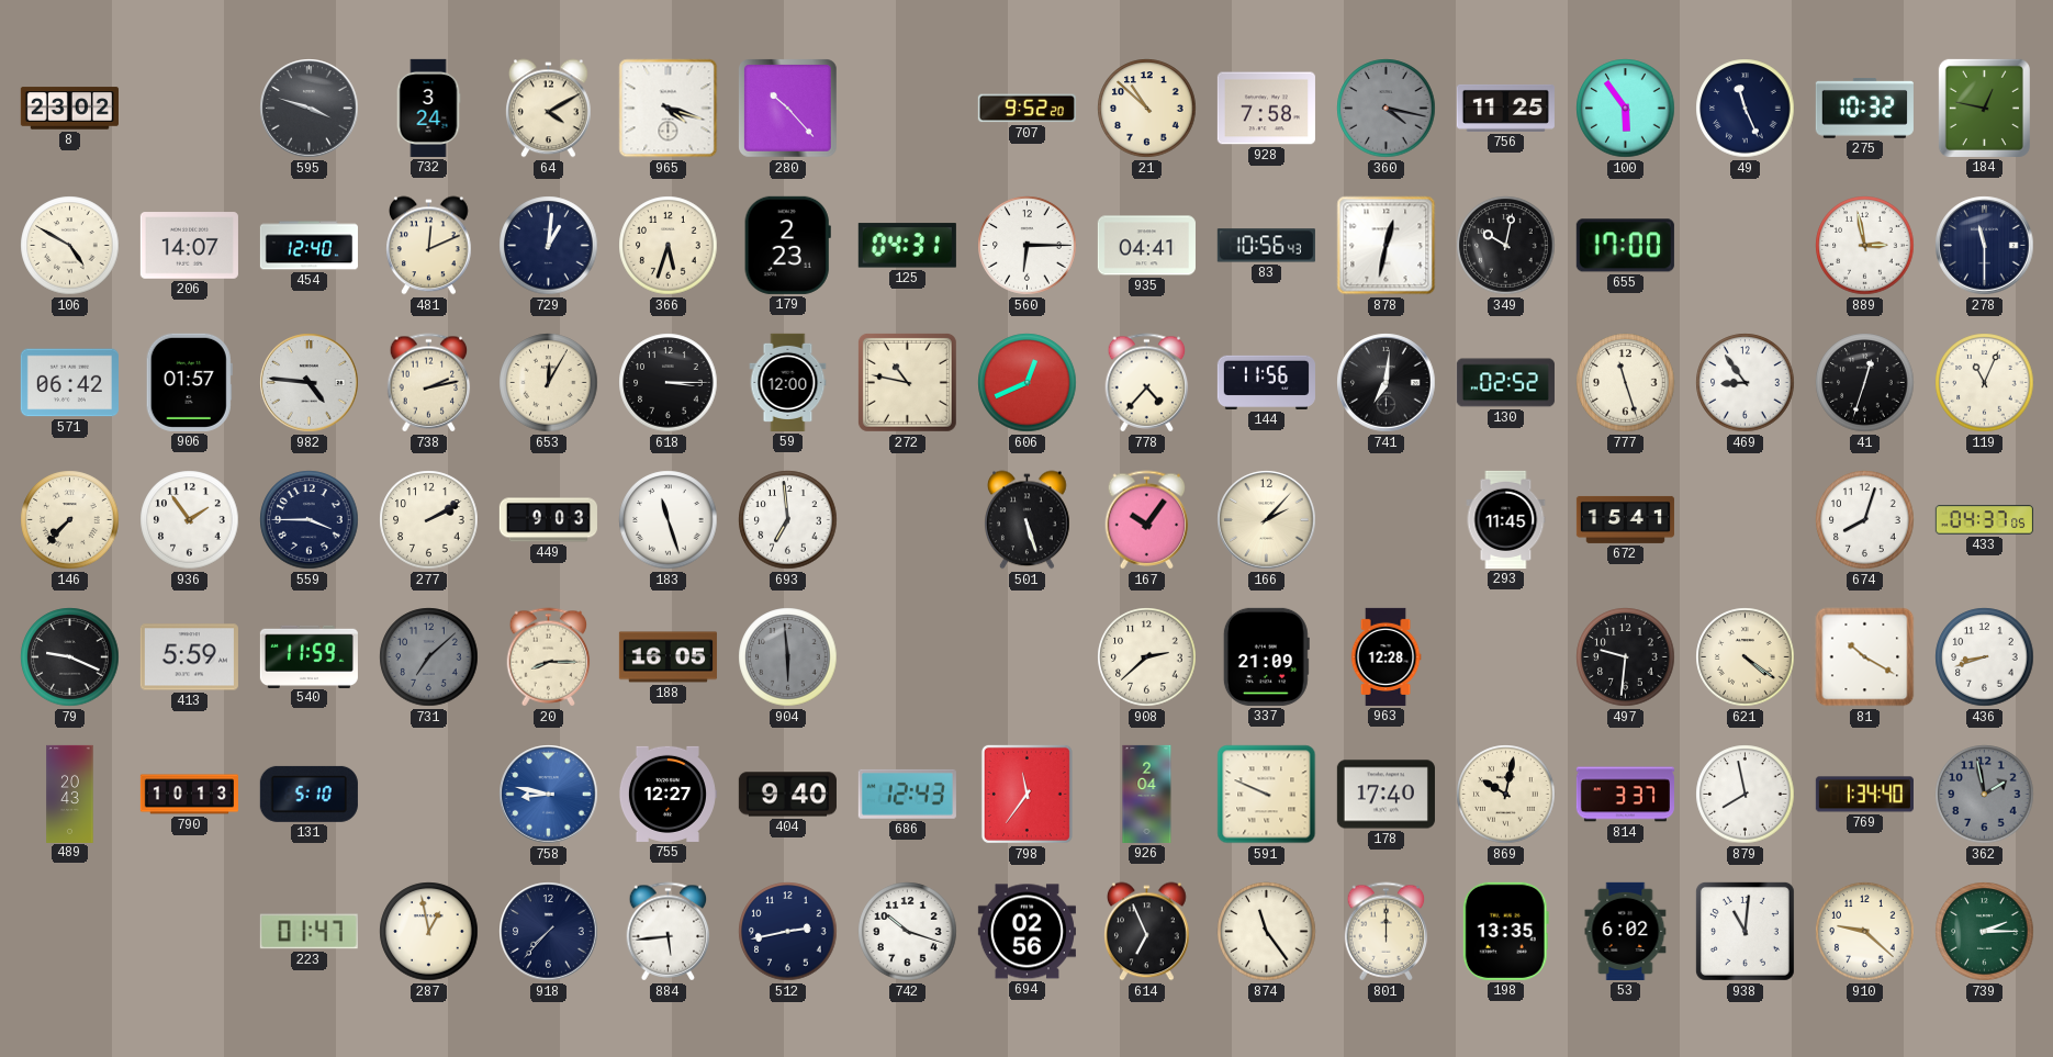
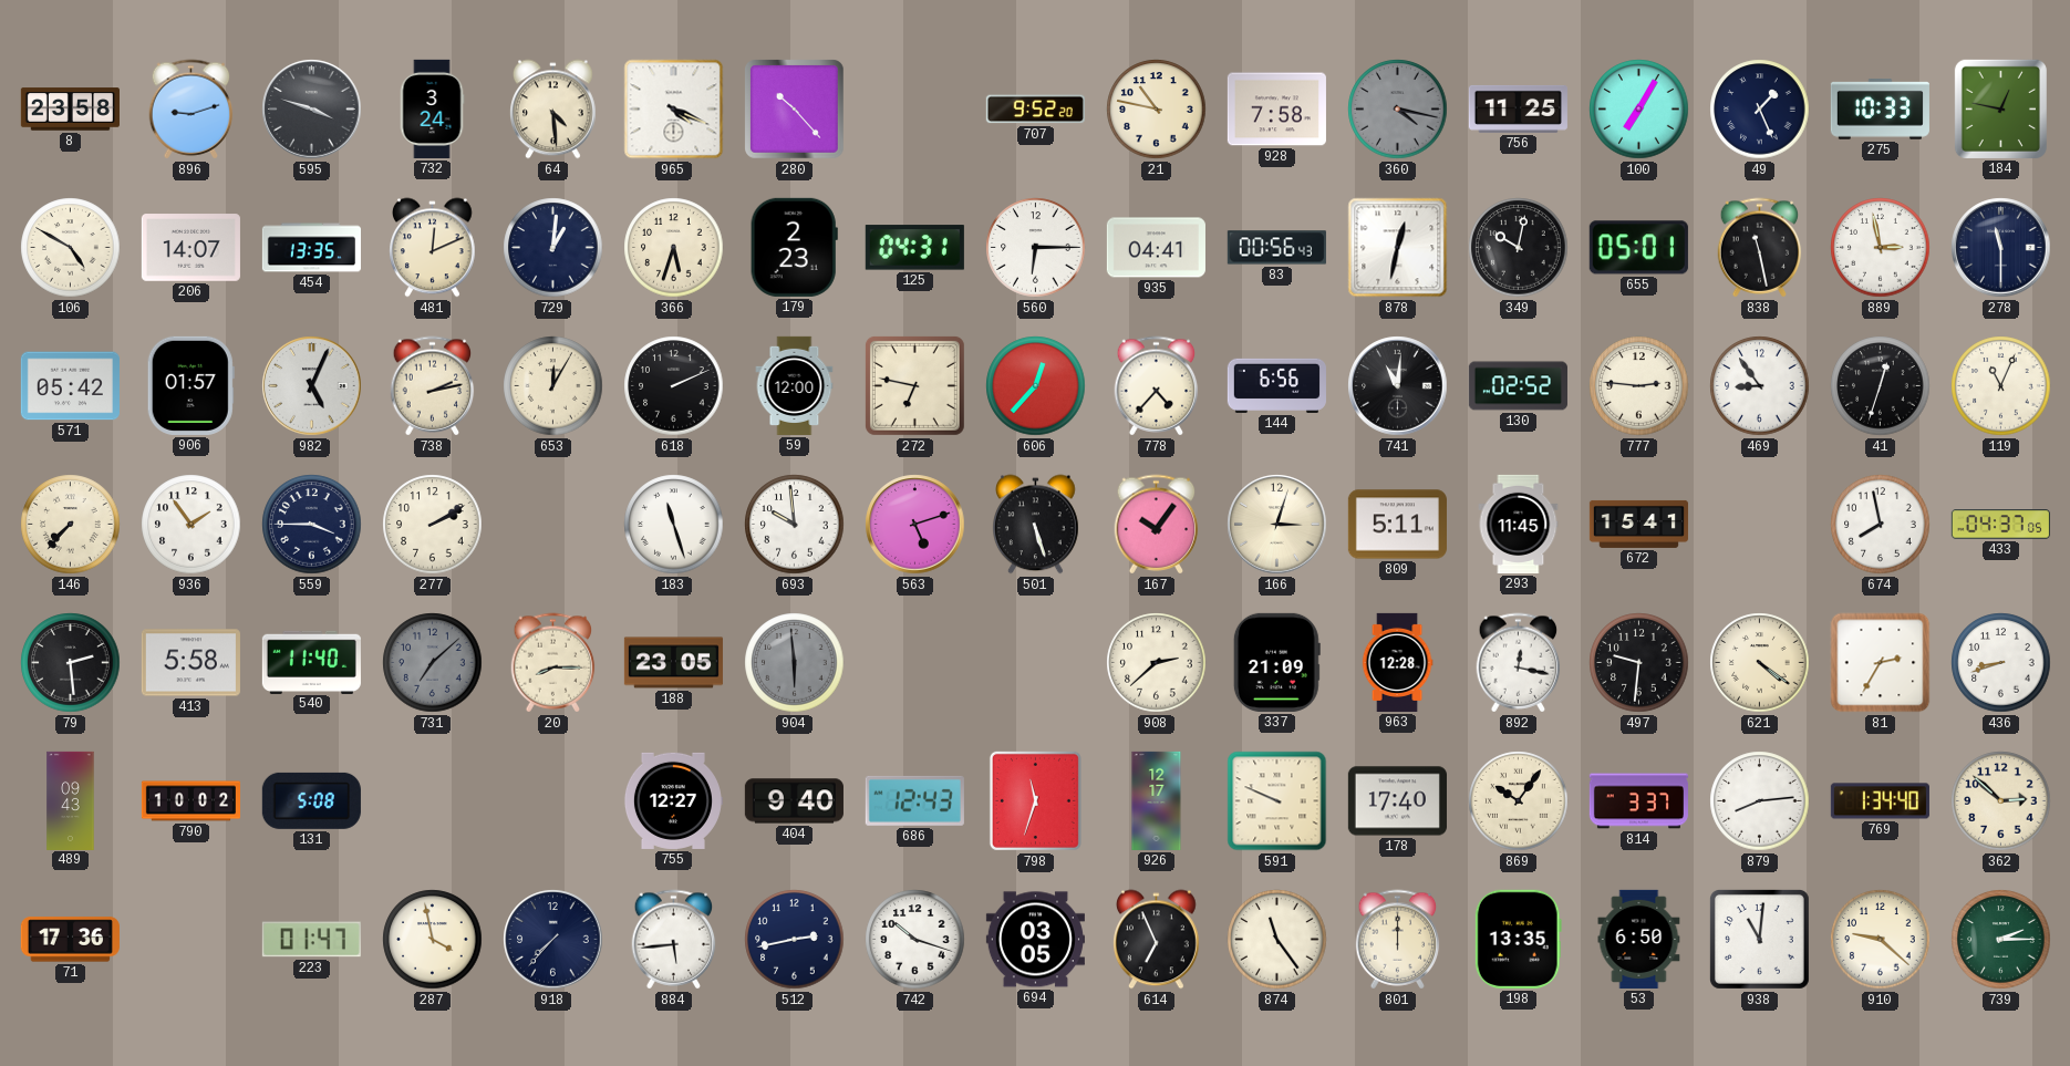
8: 23:02 -> 23:58 (70, 110)
896: none -> 9:12 (192, 110)
64: 4:10 -> 4:29 (553, 110)
965: 4:18 -> 4:19 (674, 110)
21: 10:52 -> 10:47 (1157, 110)
100: 5:54 -> 7:05 (1639, 110)
49: 11:26 -> 1:26 (1760, 110)
275: 10:32 -> 10:33 (1880, 110)
454: 12:40 -> 13:35 (311, 248)
83: 10:56 -> 00:56 (1276, 248)
655: 17:00 -> 05:01 (1638, 248)
838: none -> 11:28 (1760, 248)
571: 06:42 -> 05:42 (70, 386)
982: 4:46 -> 5:04 (312, 386)
618: 3:15 -> 2:11 (674, 386)
272: 10:47 -> 6:47 (914, 385)
606: 12:41 -> 12:37 (1036, 386)
144: 11:56 -> 6:56 (1276, 385)
741: 7:01 -> 11:01 (1398, 386)
777: 11:27 -> 2:46 (1639, 386)
449: 9:03 -> none (548, 520)
693: 6:59 -> 9:59 (795, 525)
563: none -> 5:12 (915, 525)
166: 2:07 -> 3:03 (1277, 525)
809: none -> 5:11 (1397, 525)
674: 8:03 -> 7:58 (1881, 525)
79: 9:19 -> 2:29 (71, 663)
413: 5:59 -> 5:58 (190, 663)
540: 11:59 -> 11:40 (311, 662)
188: 16:05 -> 23:05 (673, 663)
892: none -> 12:17 (1519, 663)
81: 10:20 -> 2:35 (1881, 663)
489: 20:43 -> 09:43 (71, 800)
790: 10:13 -> 10:02 (190, 801)
131: 5:10 -> 5:08 (311, 800)
758: 8:47 -> none (549, 795)
798: 11:36 -> 11:33 (1035, 800)
926: 2:04 -> 12:17 (1157, 800)
869: 10:02 -> 10:06 (1519, 801)
879: 7:58 -> 8:14 (1760, 801)
362: 1:58 -> 2:52 (2001, 801)
362 dial: grey -> cream (2001, 801)
71: none -> 17:36 (70, 940)
287: 12:58 -> 3:58 (433, 940)
694: 02:56 -> 03:05 (1035, 940)
53: 6:02 -> 6:50 (1639, 939)
